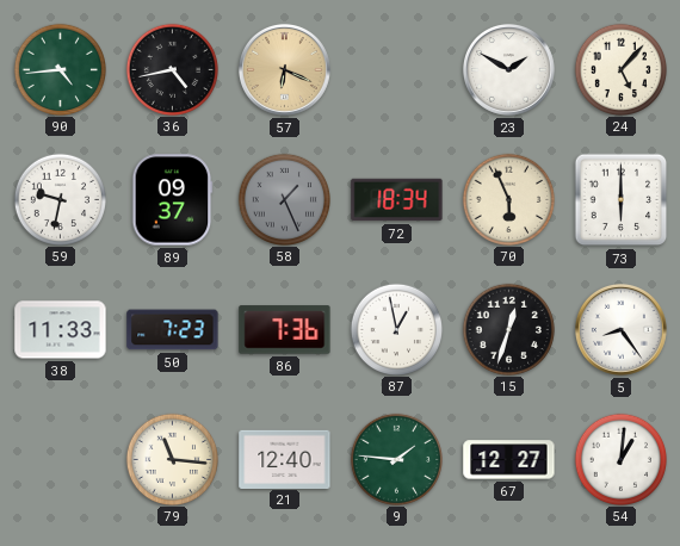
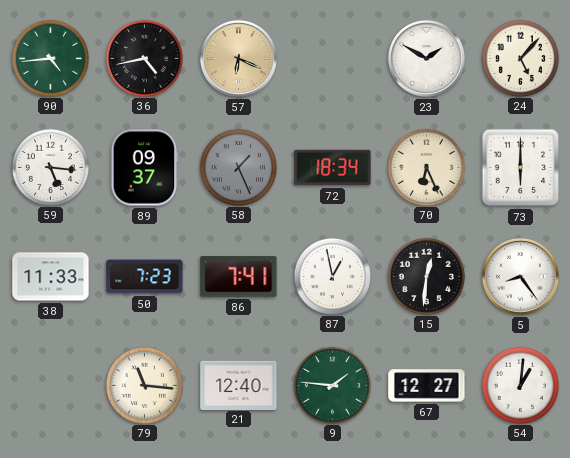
59: 9:32 -> 5:16 (50, 167)
70: 5:56 -> 6:26 (426, 167)
86: 7:36 -> 7:41 (239, 277)
15: 12:33 -> 12:31 (426, 276)
